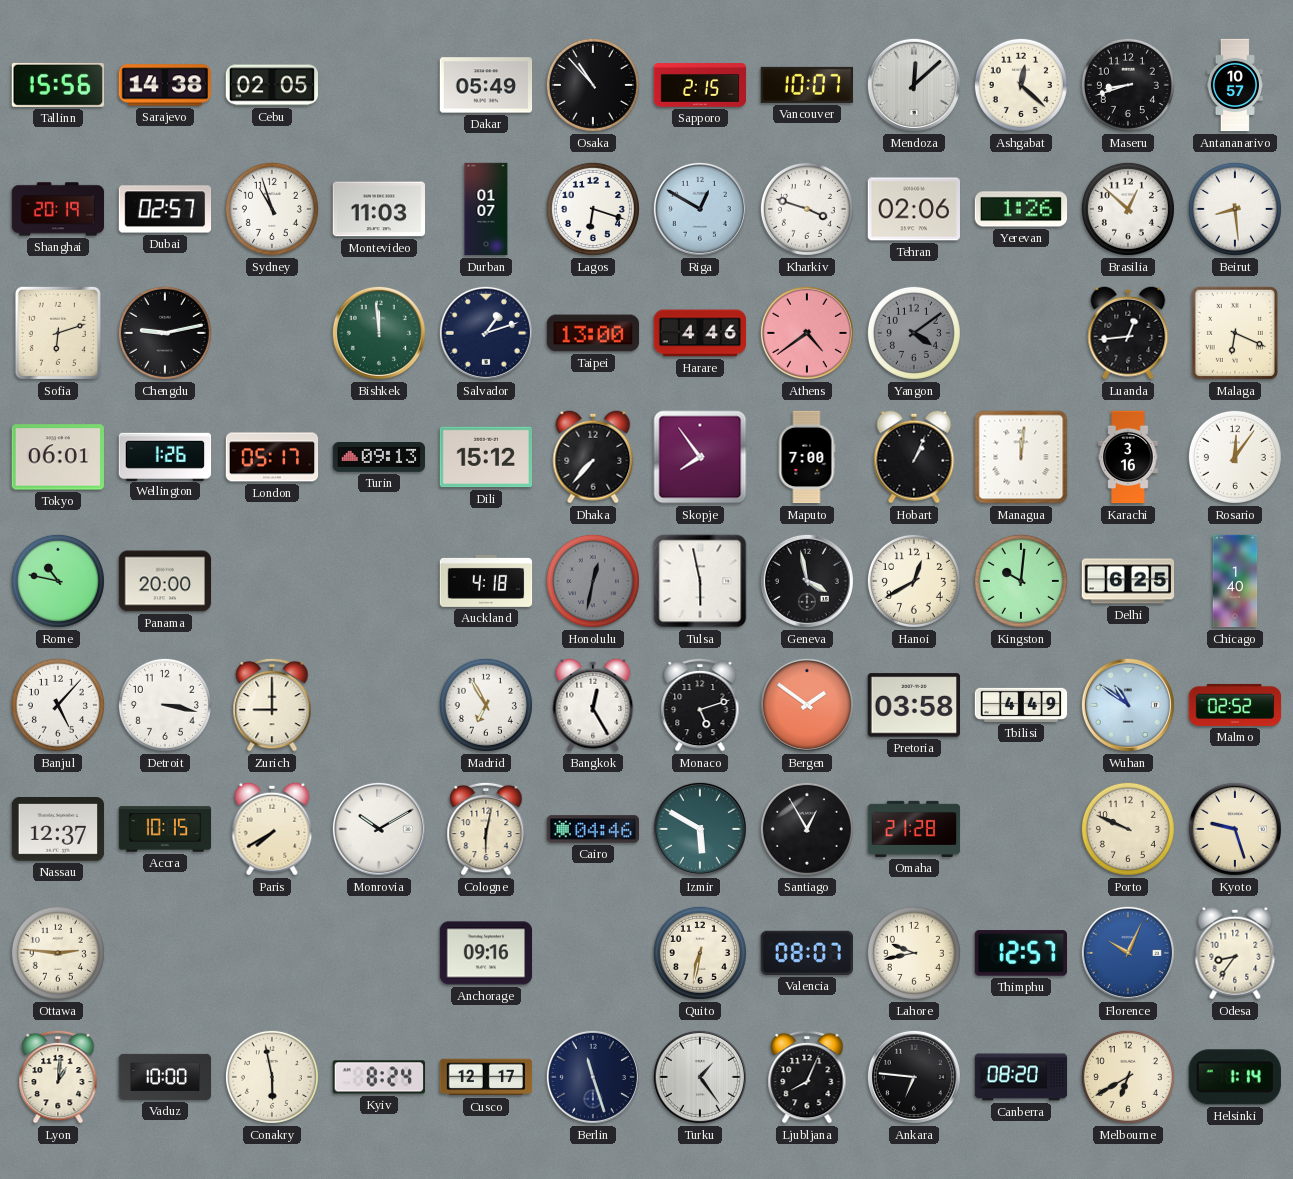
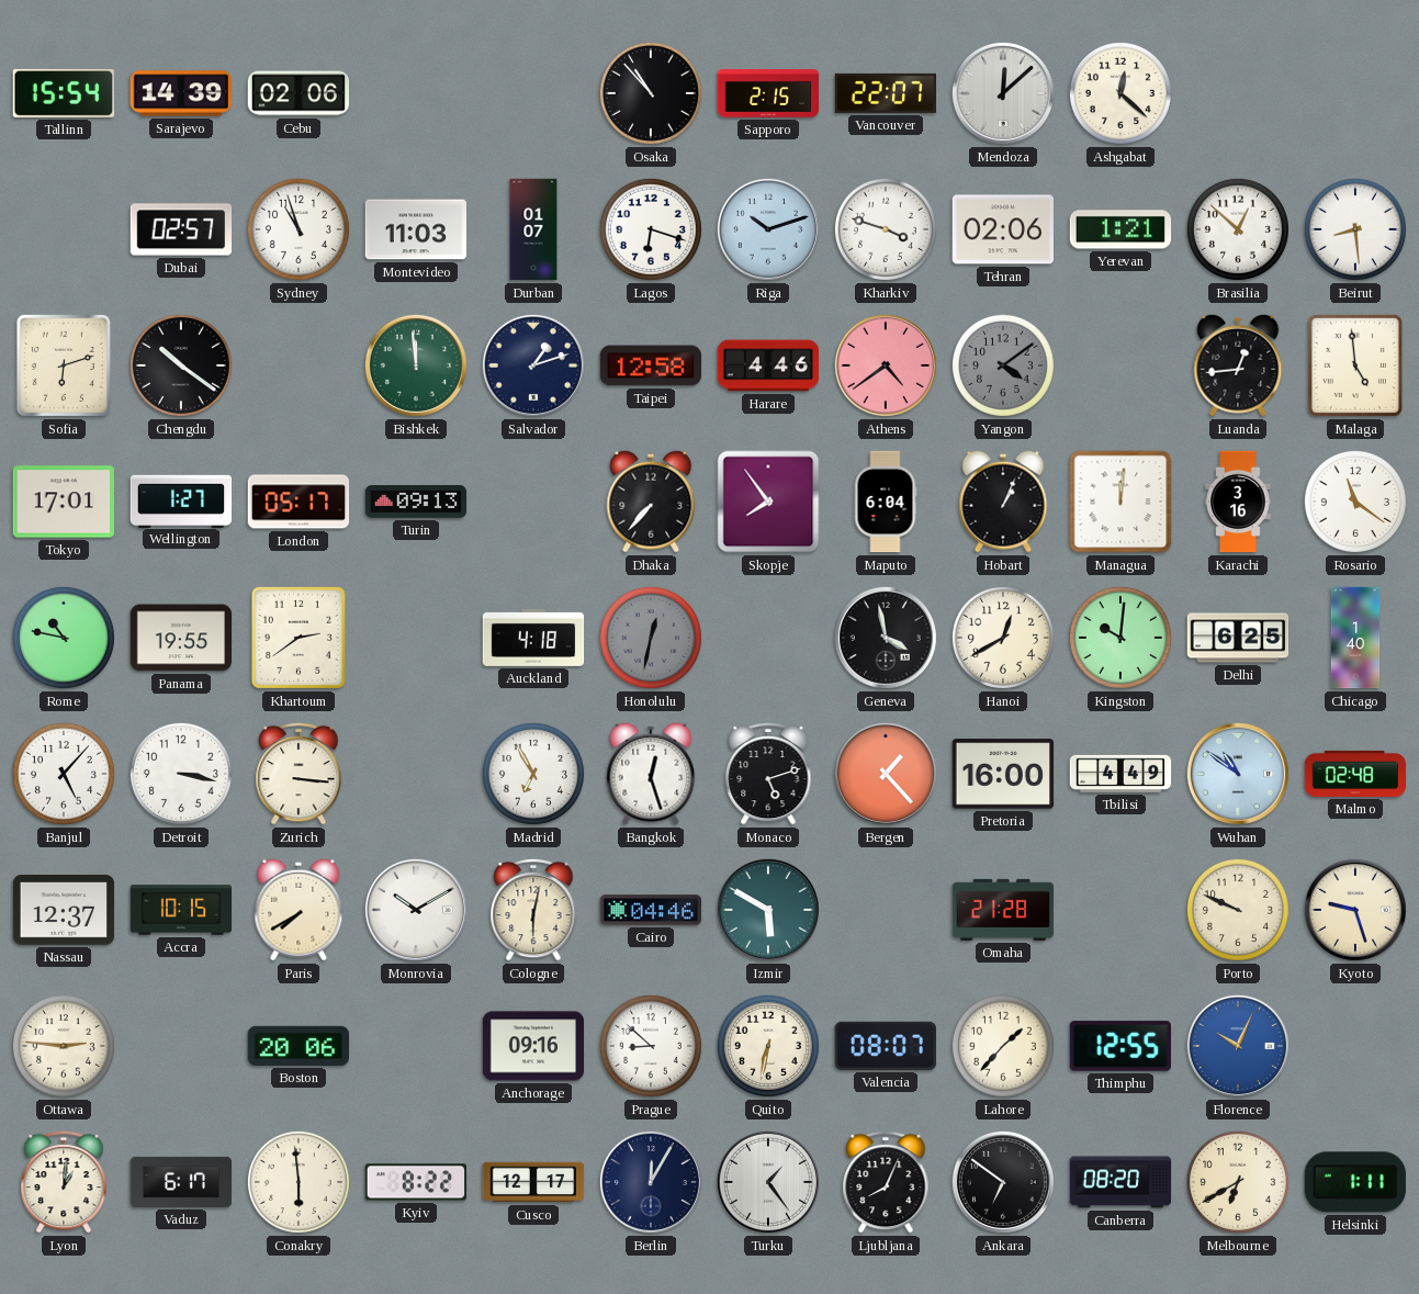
Tallinn: 15:56 -> 15:54 (63, 93)
Sarajevo: 14:38 -> 14:39 (181, 93)
Cebu: 02:05 -> 02:06 (299, 93)
Dakar: 05:49 -> none (486, 85)
Vancouver: 10:07 -> 22:07 (885, 93)
Maseru: 8:42 -> none (1128, 85)
Antananarivo: 10:57 -> none (1235, 85)
Shanghai: 20:19 -> none (58, 209)
Riga: 12:50 -> 10:12 (768, 229)
Yerevan: 1:26 -> 1:21 (1120, 229)
Chengdu: 9:13 -> 10:21 (181, 365)
Taipei: 13:00 -> 12:58 (651, 365)
Malaga: 6:19 -> 4:59 (1355, 365)
Tokyo: 06:01 -> 17:01 (63, 502)
Wellington: 1:26 -> 1:27 (181, 500)
Dili: 15:12 -> none (486, 457)
Maputo: 7:00 -> 6:04 (886, 502)
Rosario: 12:06 -> 11:21 (1355, 502)
Panama: 20:00 -> 19:55 (181, 638)
Khartoum: none -> 2:39 (299, 638)
Tulsa: 5:58 -> none (700, 581)
Zurich: 9:00 -> 3:16 (299, 774)
Bangkok: 12:25 -> 12:27 (651, 774)
Bergen: 1:51 -> 1:23 (886, 774)
Pretoria: 03:58 -> 16:00 (1002, 774)
Malmo: 02:52 -> 02:48 (1355, 774)
Santiago: 12:55 -> none (807, 829)
Boston: none -> 20:06 (297, 1046)
Prague: none -> 8:52 (651, 1046)
Lahore: 9:43 -> 1:37 (1003, 1046)
Thimphu: 12:57 -> 12:55 (1119, 1046)
Odesa: 8:36 -> none (1235, 953)
Vaduz: 10:00 -> 6:17 (181, 1182)
Conakry: 5:58 -> 5:59 (299, 1182)
Kyiv: 8:24 -> 8:22 (415, 1182)
Berlin: 11:27 -> 12:05 (651, 1182)
Ankara: 6:46 -> 6:51 (1003, 1182)
Helsinki: 1:14 -> 1:11 (1355, 1182)
